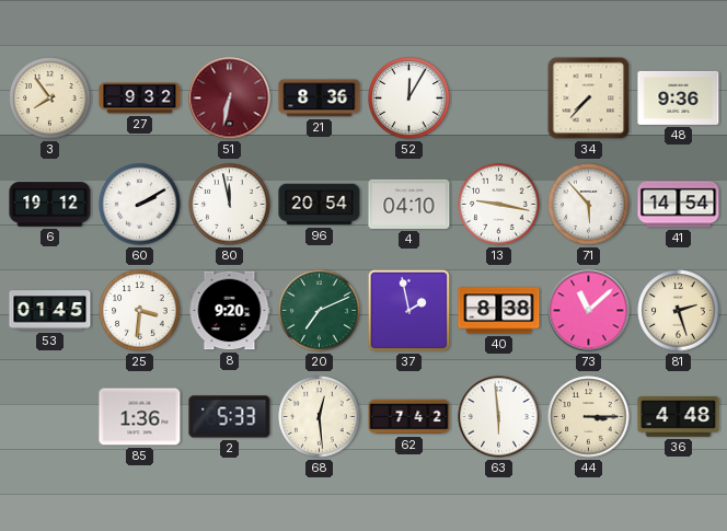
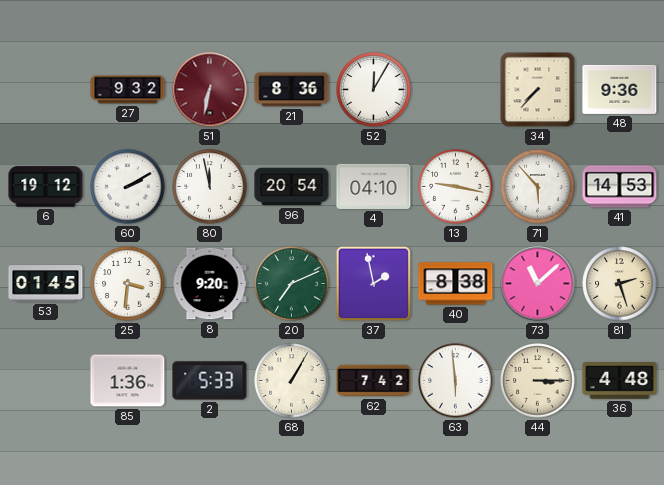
3: 7:54 -> none (50, 99)
41: 14:54 -> 14:53 (620, 187)
68: 12:29 -> 1:05 (292, 381)
